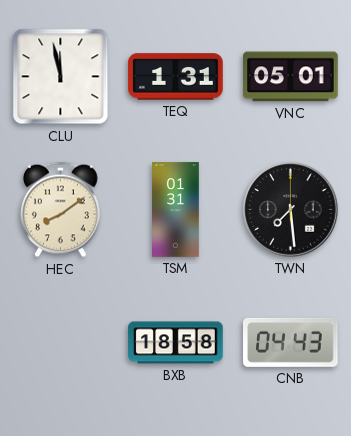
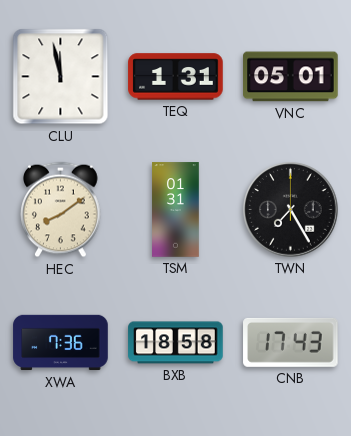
TWN: 7:29 -> 7:25 (291, 210)
XWA: none -> 7:36 (61, 343)
CNB: 04:43 -> 17:43 (291, 342)
